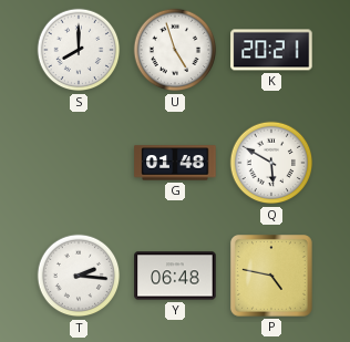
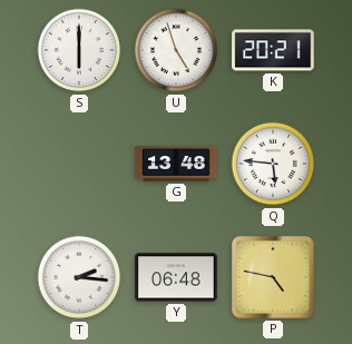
S: 8:00 -> 6:00 (79, 50)
G: 01:48 -> 13:48 (176, 164)
Q: 5:50 -> 5:46 (273, 164)
